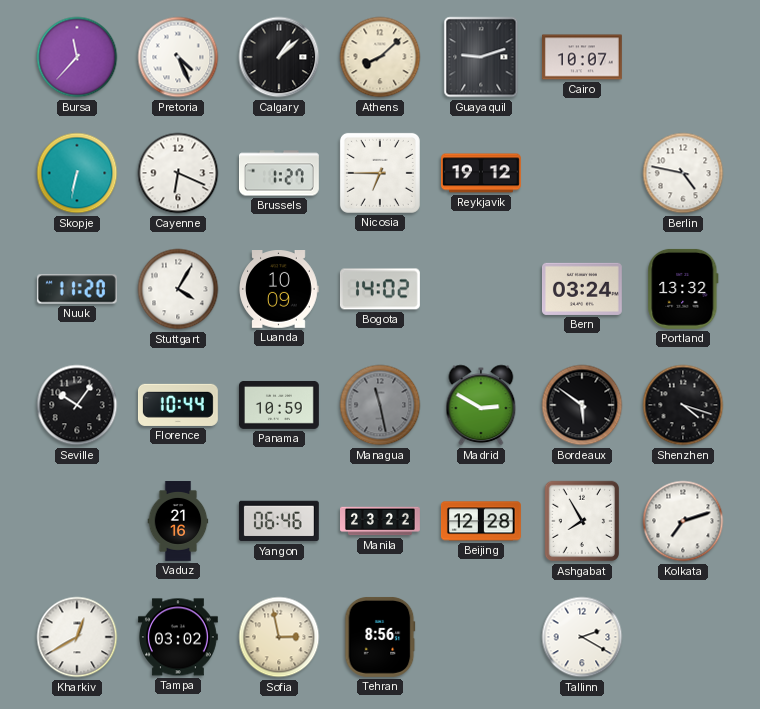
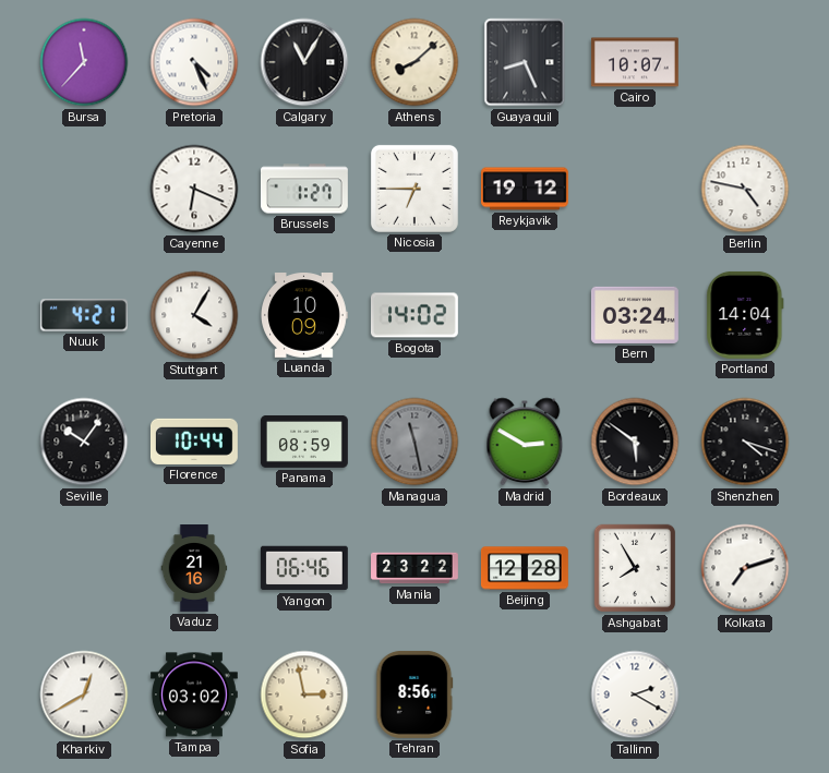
Calgary: 1:08 -> 11:05 (304, 62)
Guayaquil: 9:12 -> 8:26 (525, 62)
Skopje: 6:32 -> none (77, 173)
Nuuk: 11:20 -> 4:21 (84, 315)
Portland: 13:32 -> 14:04 (745, 315)
Panama: 10:59 -> 08:59 (304, 442)
